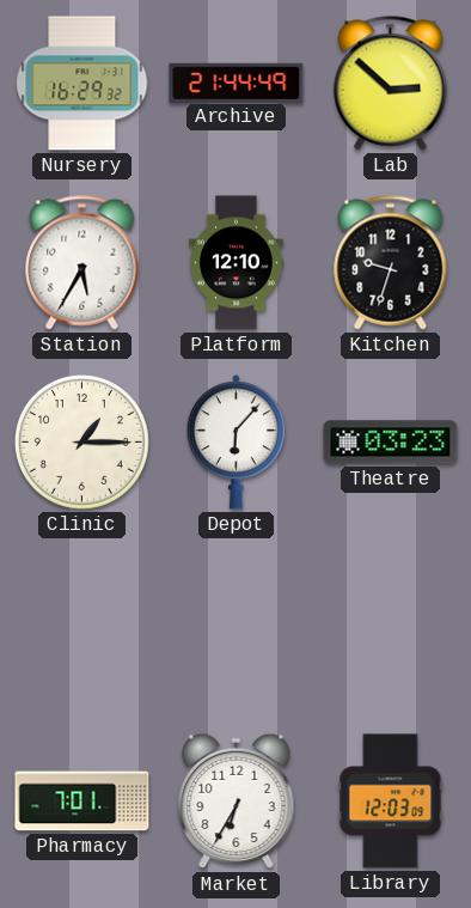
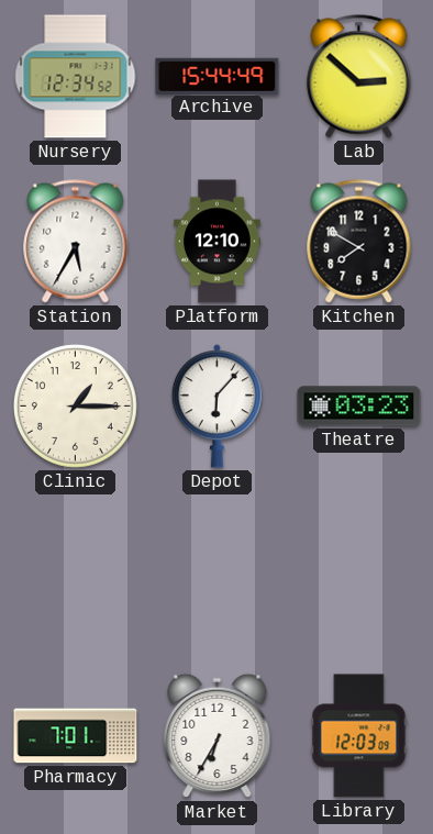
Nursery: 16:29 -> 12:34 (76, 77)
Archive: 21:44 -> 15:44 (218, 76)
Kitchen: 9:33 -> 7:50 (359, 242)
